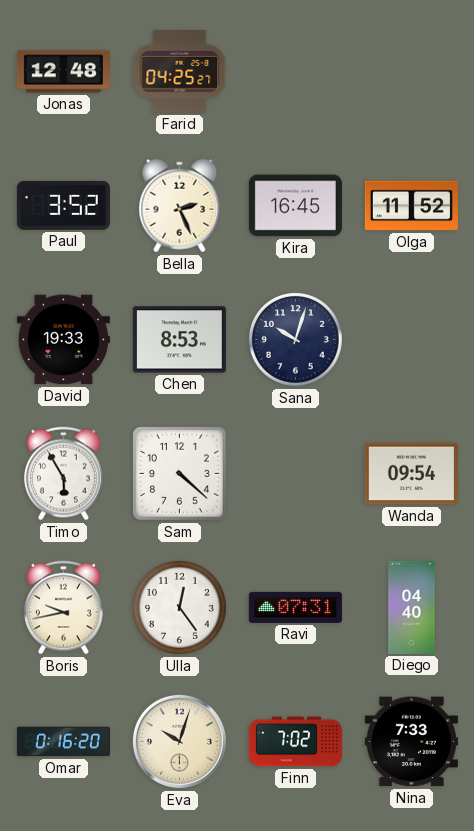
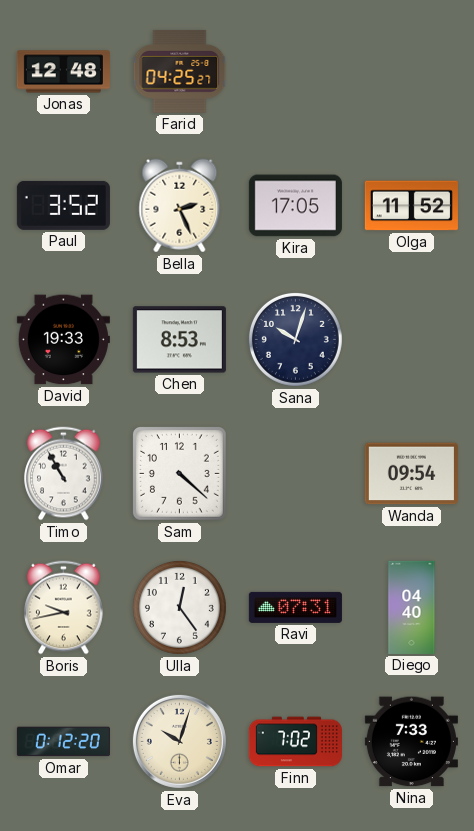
Kira: 16:45 -> 17:05 (295, 206)
Timo: 5:55 -> 10:55 (64, 474)
Omar: 0:16 -> 0:12 (63, 742)
